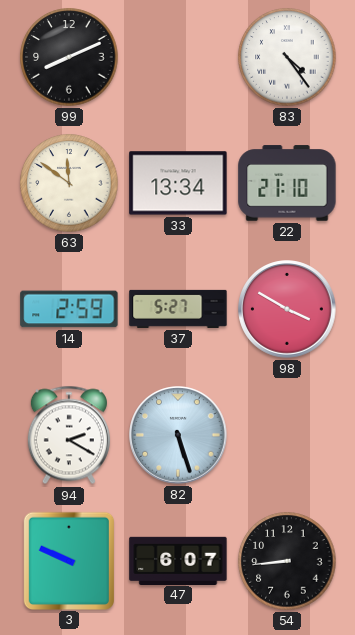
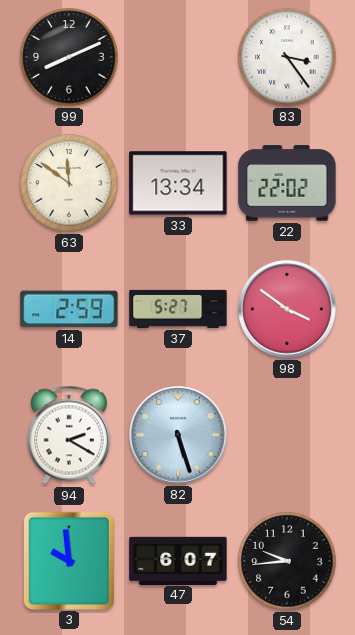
83: 4:24 -> 3:24 (287, 57)
22: 21:10 -> 22:02 (287, 183)
98: 3:50 -> 3:51 (287, 309)
3: 9:49 -> 9:59 (68, 560)
54: 8:44 -> 9:44 (287, 561)
